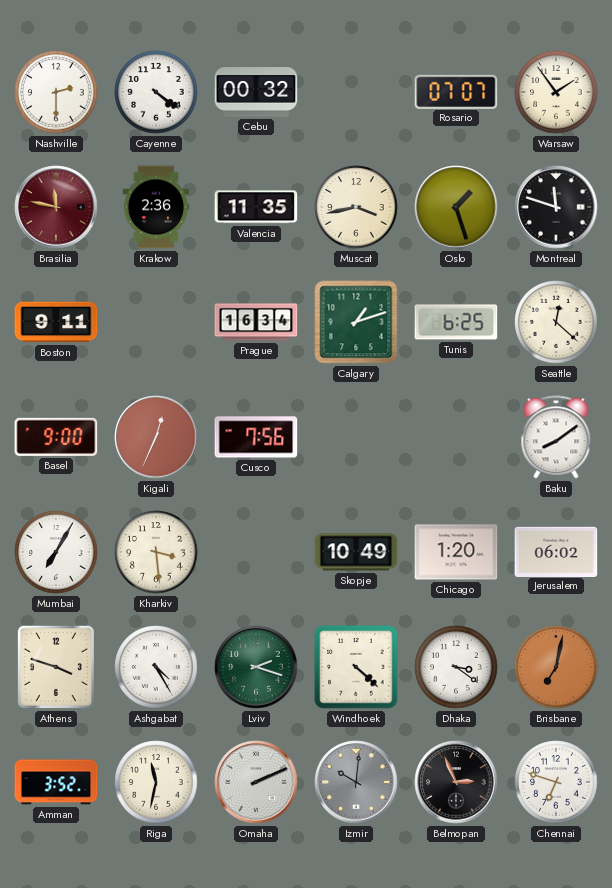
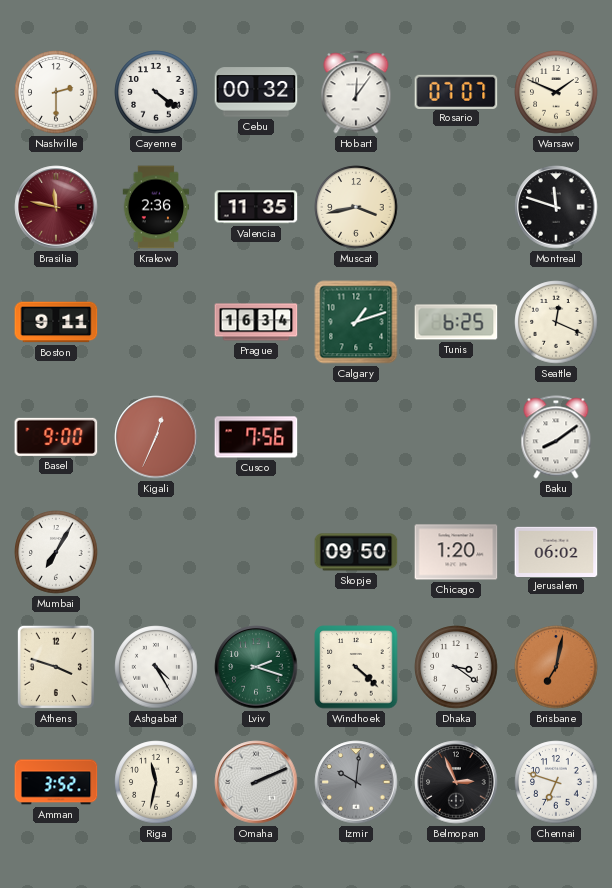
Hobart: none -> 12:06 (356, 92)
Warsaw: 1:54 -> 1:49 (556, 92)
Oslo: 1:27 -> none (456, 207)
Seattle: 12:22 -> 12:19 (556, 322)
Kharkiv: 3:29 -> none (156, 552)
Skopje: 10:49 -> 09:50 (356, 552)
